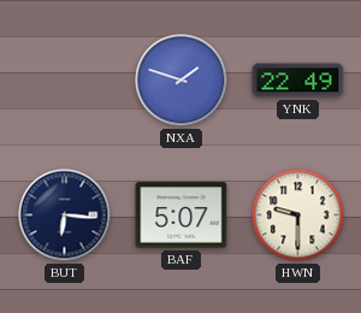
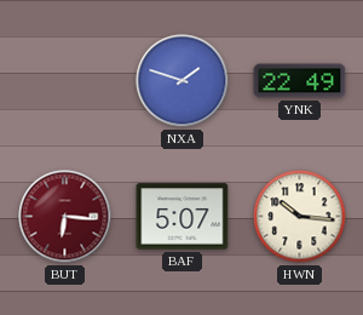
BUT dial: navy -> burgundy (65, 217)
HWN: 9:30 -> 10:16 (300, 217)
